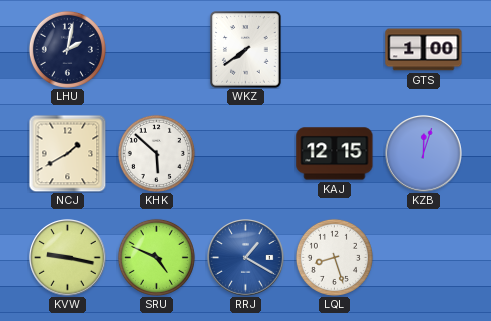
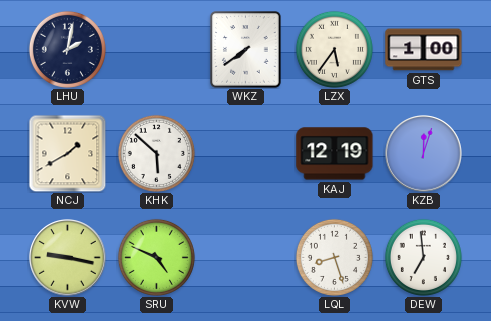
LZX: none -> 5:36 (334, 49)
KAJ: 12:15 -> 12:19 (335, 154)
RRJ: 1:20 -> none (246, 258)
DEW: none -> 6:59 (423, 257)
